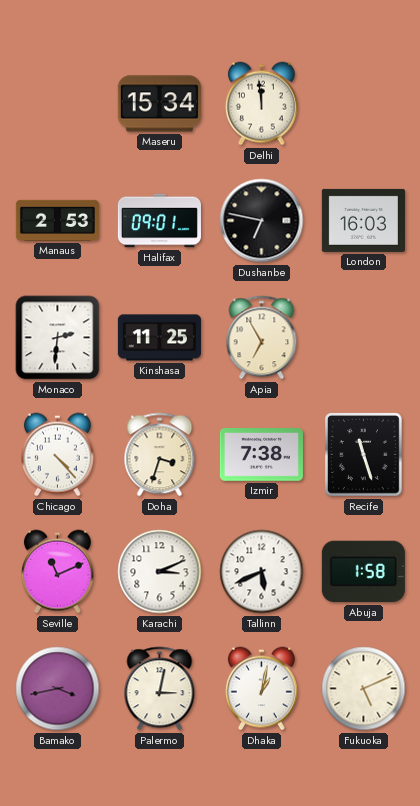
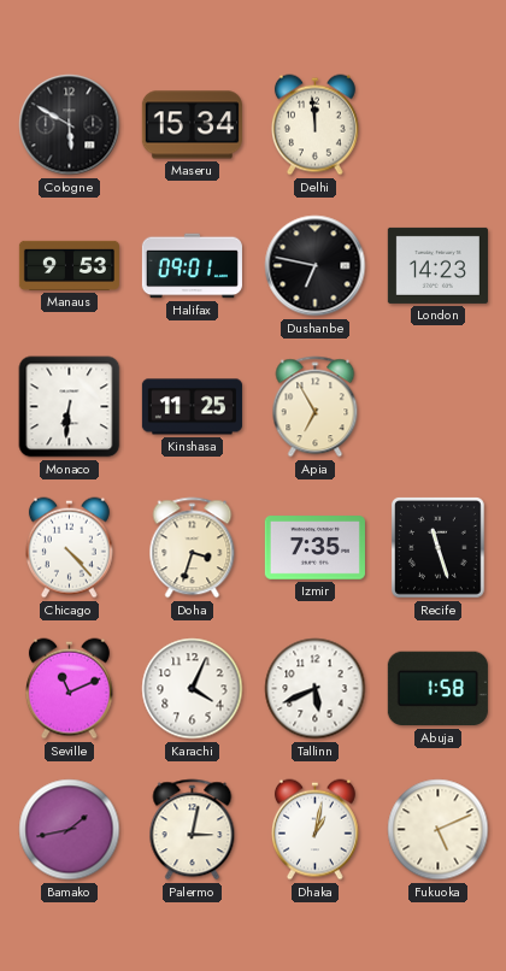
Cologne: none -> 5:50 (70, 125)
Manaus: 2:53 -> 9:53 (69, 265)
London: 16:03 -> 14:23 (437, 265)
Monaco: 2:31 -> 6:31 (70, 407)
Izmir: 7:38 -> 7:35 (314, 548)
Karachi: 3:11 -> 4:04 (193, 689)
Bamako: 3:43 -> 1:43 (70, 830)
